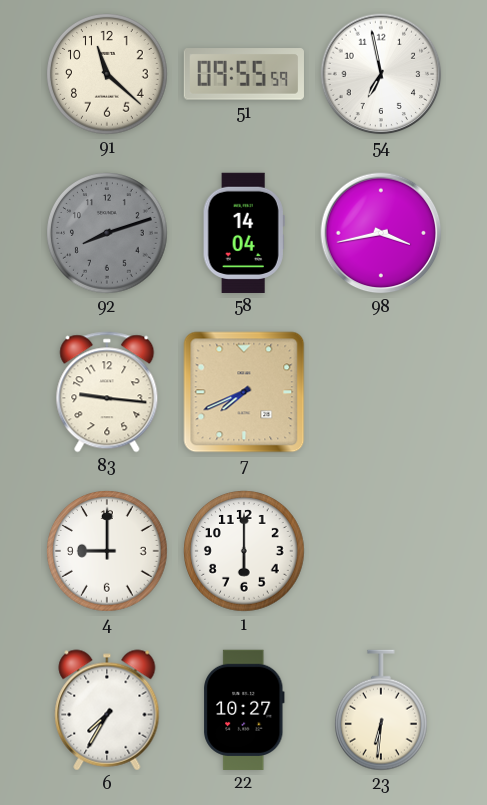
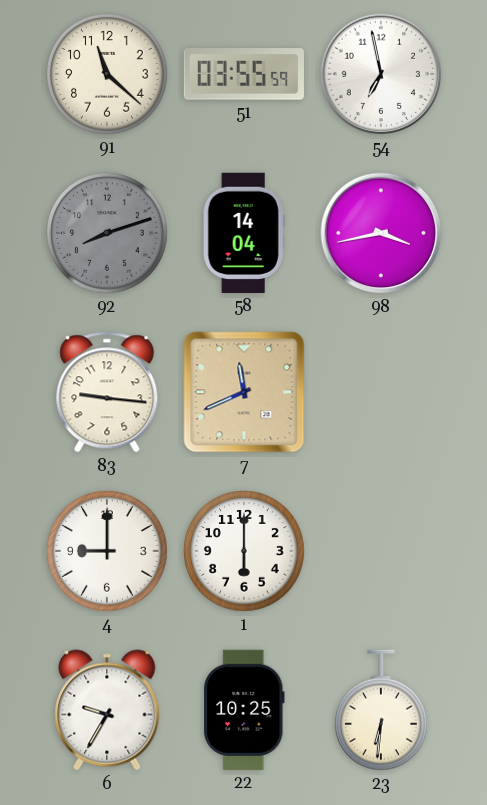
51: 09:55 -> 03:55 (244, 74)
7: 7:41 -> 11:41 (244, 392)
6: 7:35 -> 9:35 (107, 710)
22: 10:27 -> 10:25 (244, 710)
